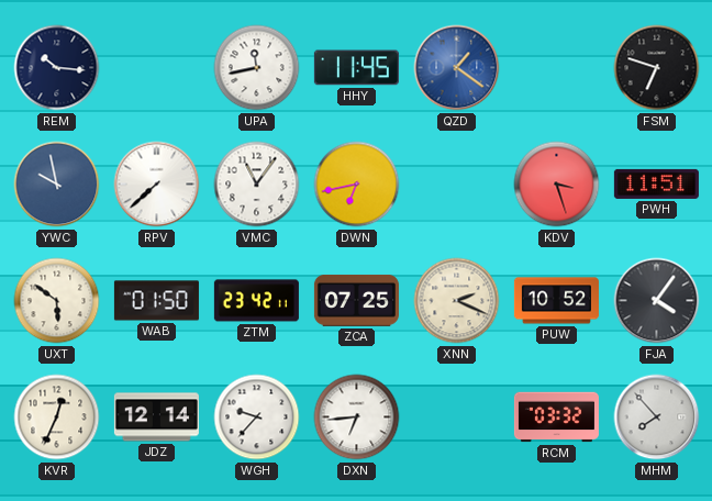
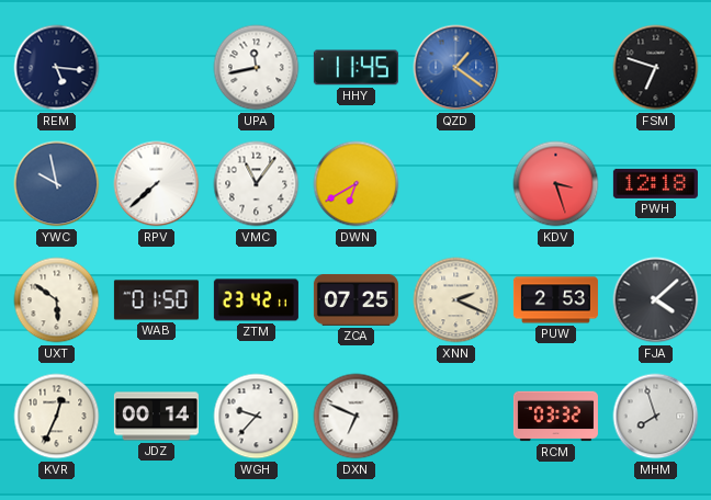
REM: 10:16 -> 5:16 (57, 68)
DWN: 6:43 -> 6:40 (357, 184)
PWH: 11:51 -> 12:18 (655, 183)
PUW: 10:52 -> 2:53 (555, 300)
FJA: 4:06 -> 4:08 (656, 300)
JDZ: 12:14 -> 00:14 (156, 417)
DXN: 6:44 -> 6:49 (357, 417)
MHM: 7:53 -> 7:57 (656, 417)
